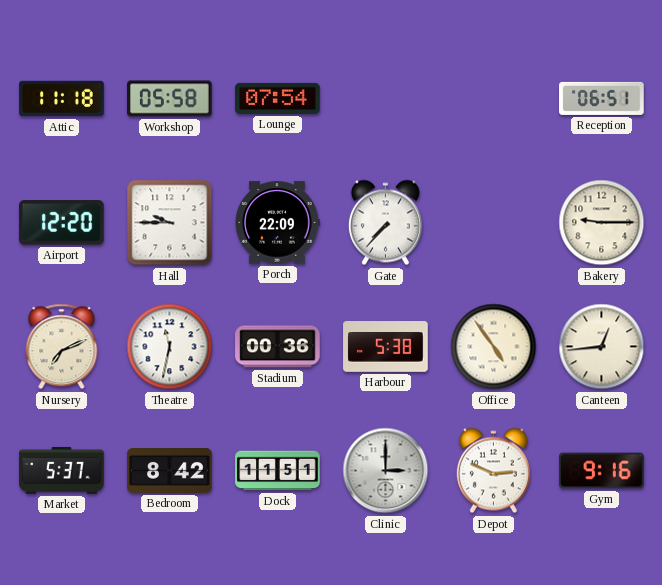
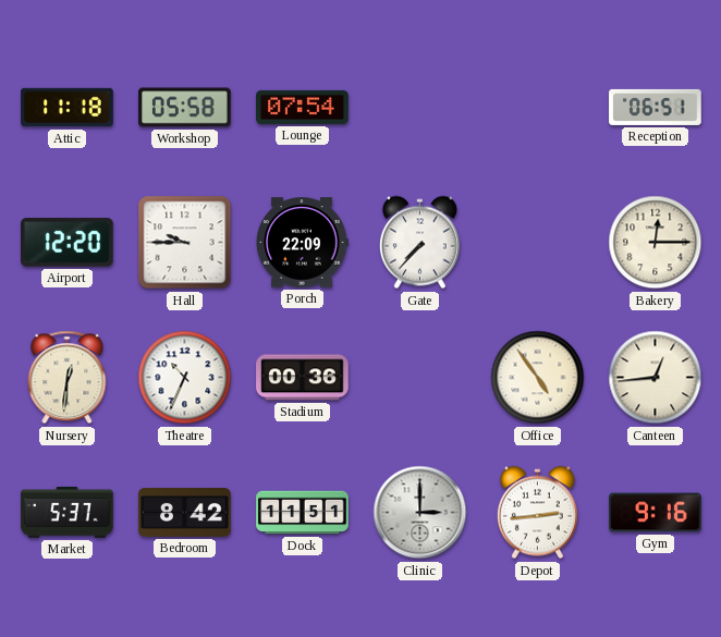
Bakery: 9:15 -> 12:15 (656, 243)
Nursery: 7:11 -> 12:31 (68, 378)
Theatre: 11:32 -> 10:34 (185, 378)
Harbour: 5:38 -> none (386, 347)
Depot: 2:49 -> 2:44 (537, 513)
